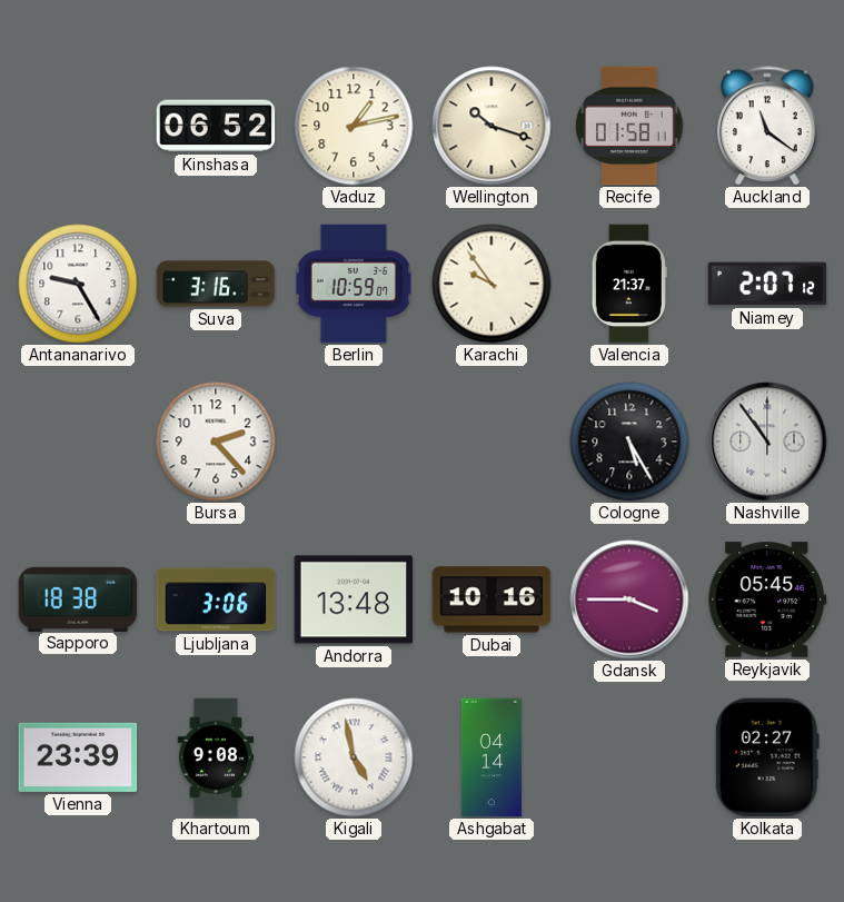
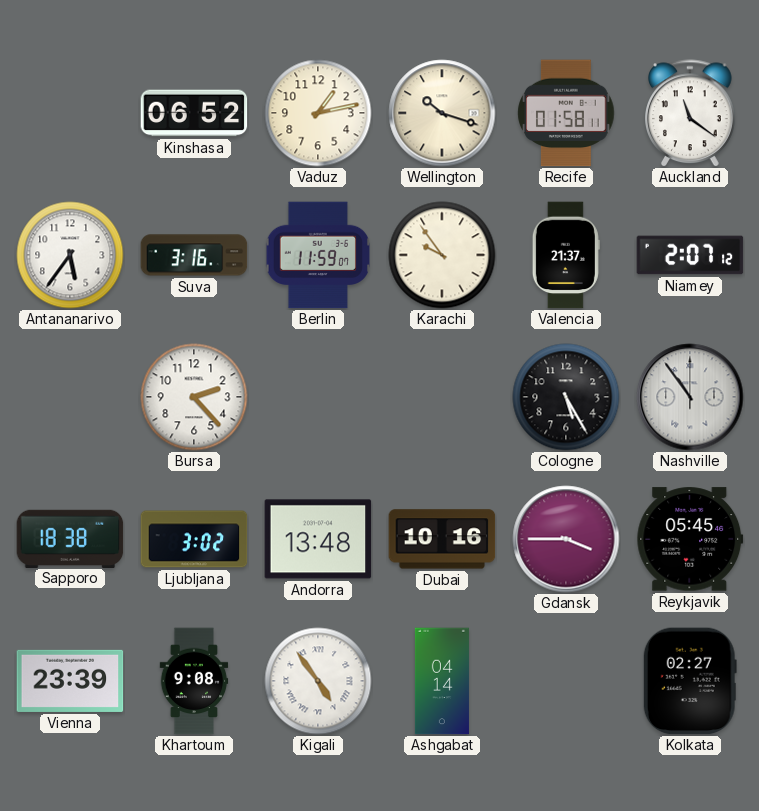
Antananarivo: 9:25 -> 5:36 (70, 255)
Berlin: 10:59 -> 11:59 (317, 255)
Ljubljana: 3:06 -> 3:02 (194, 539)
Kigali: 4:58 -> 4:54 (318, 681)
